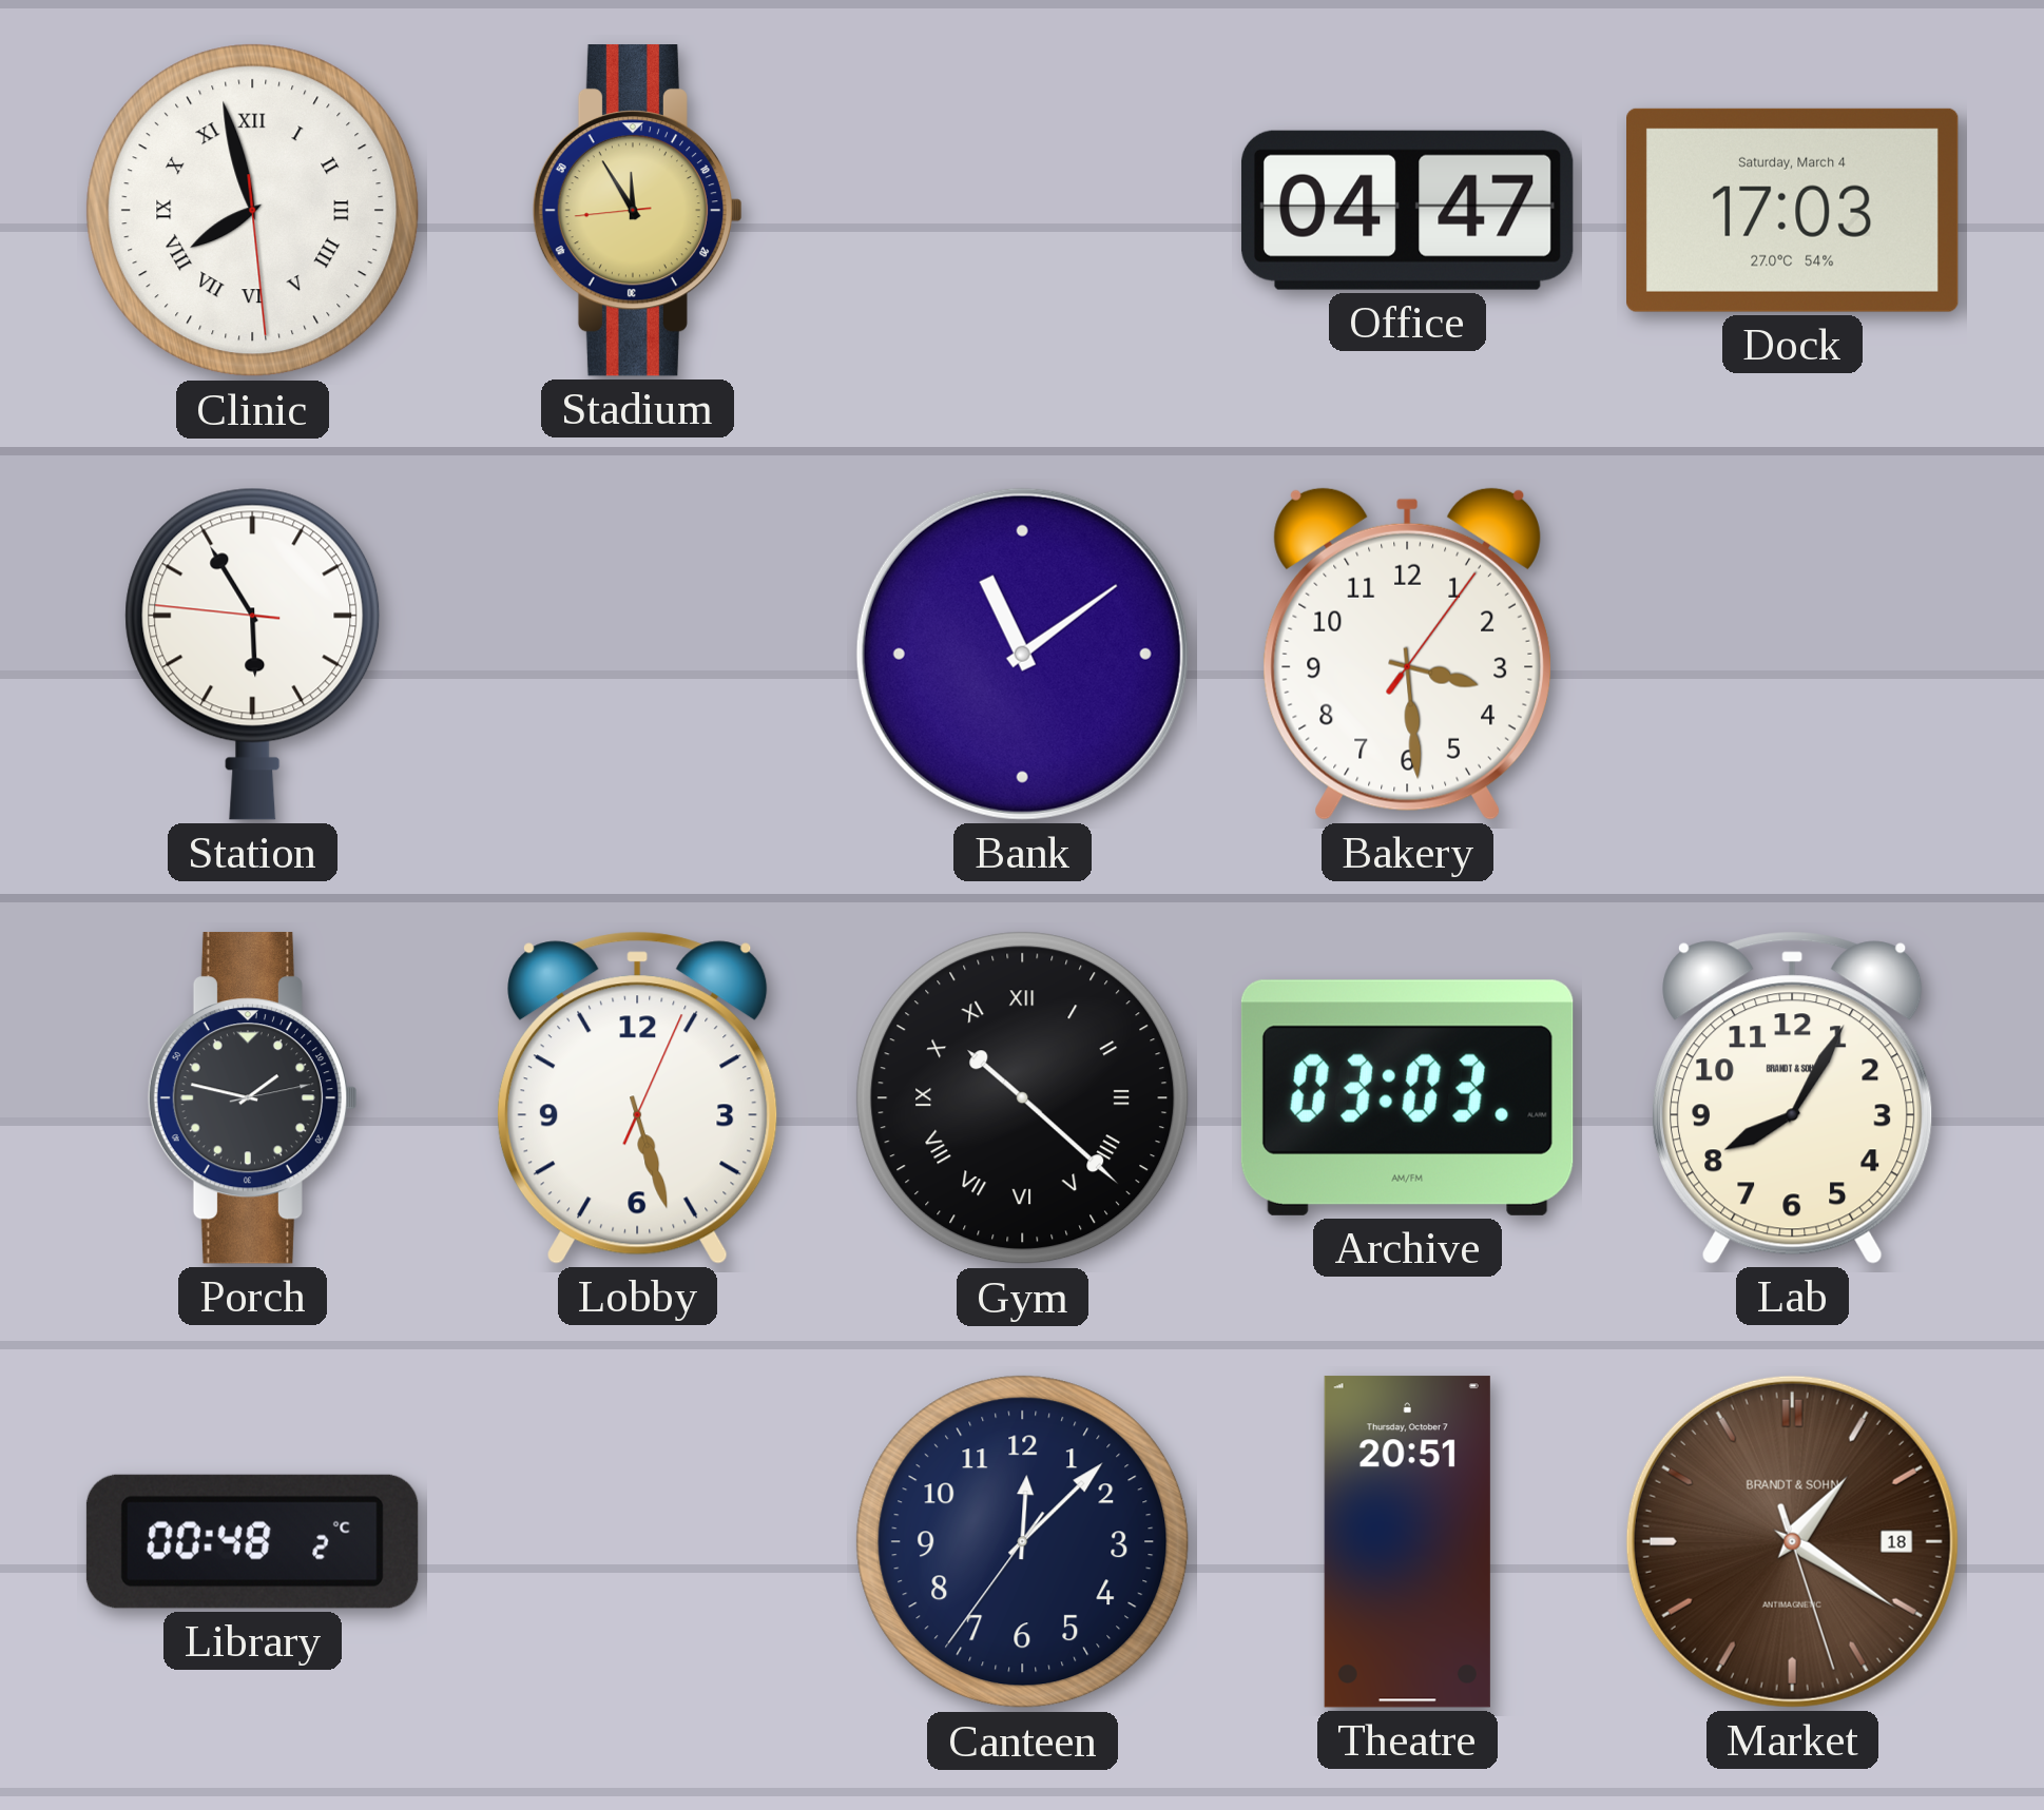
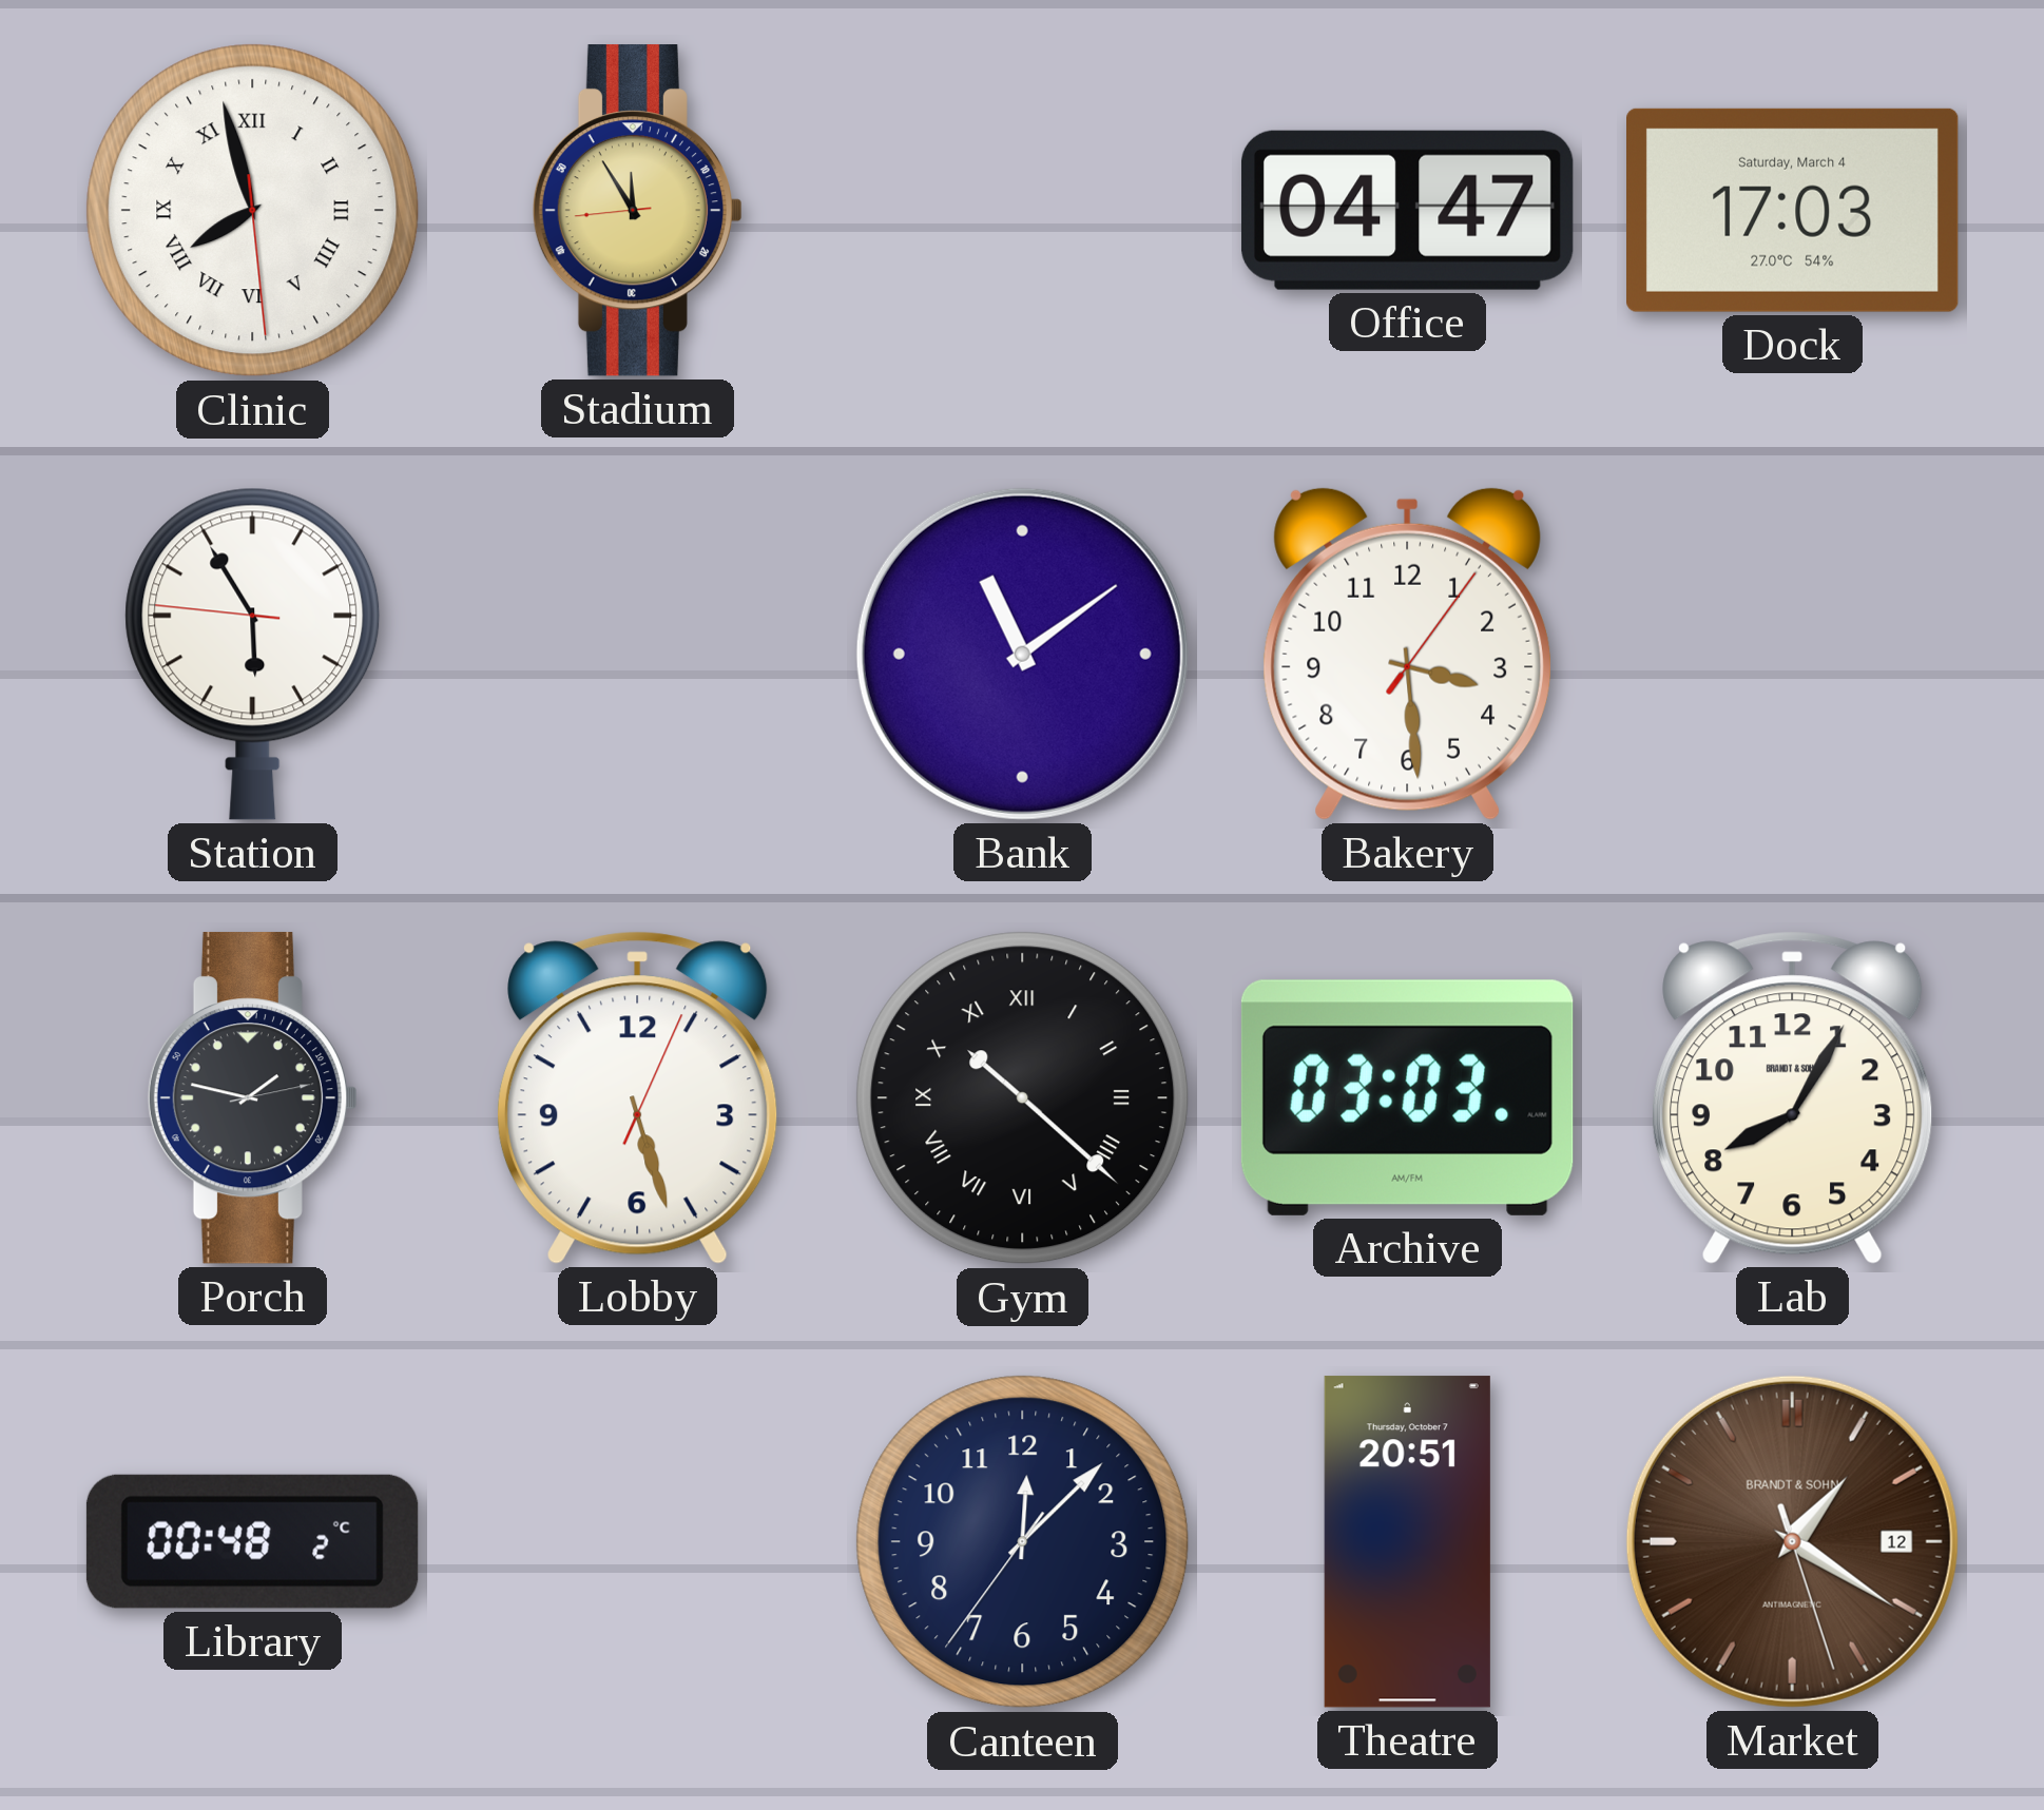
Market date: 18 -> 12 (1792, 1541)
